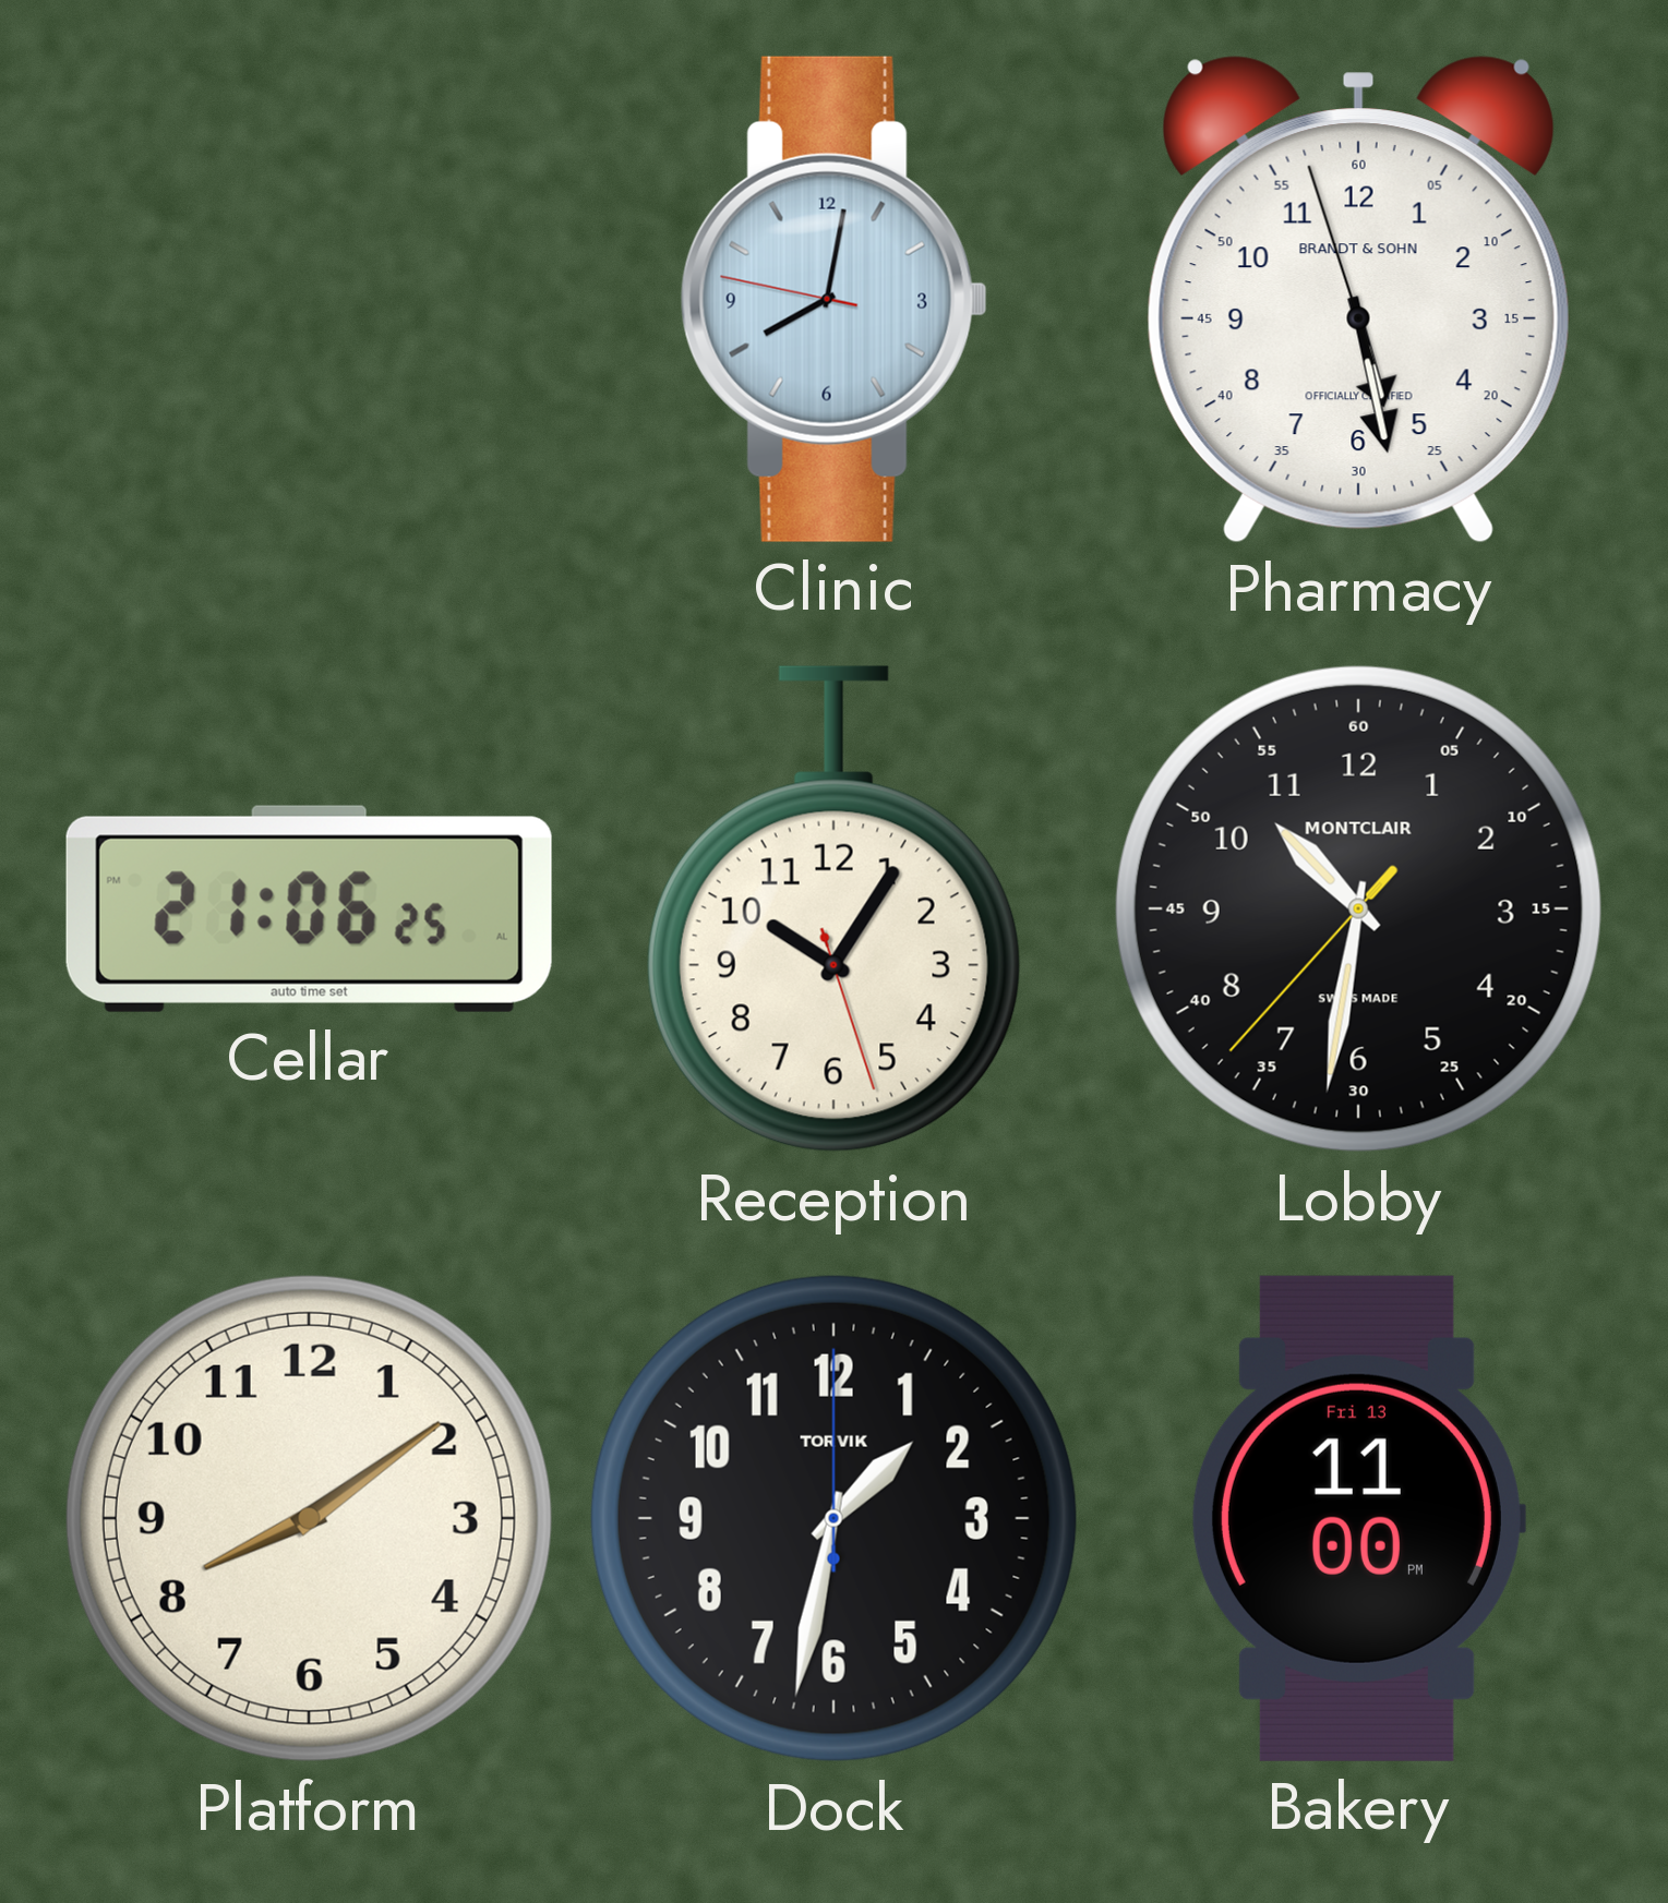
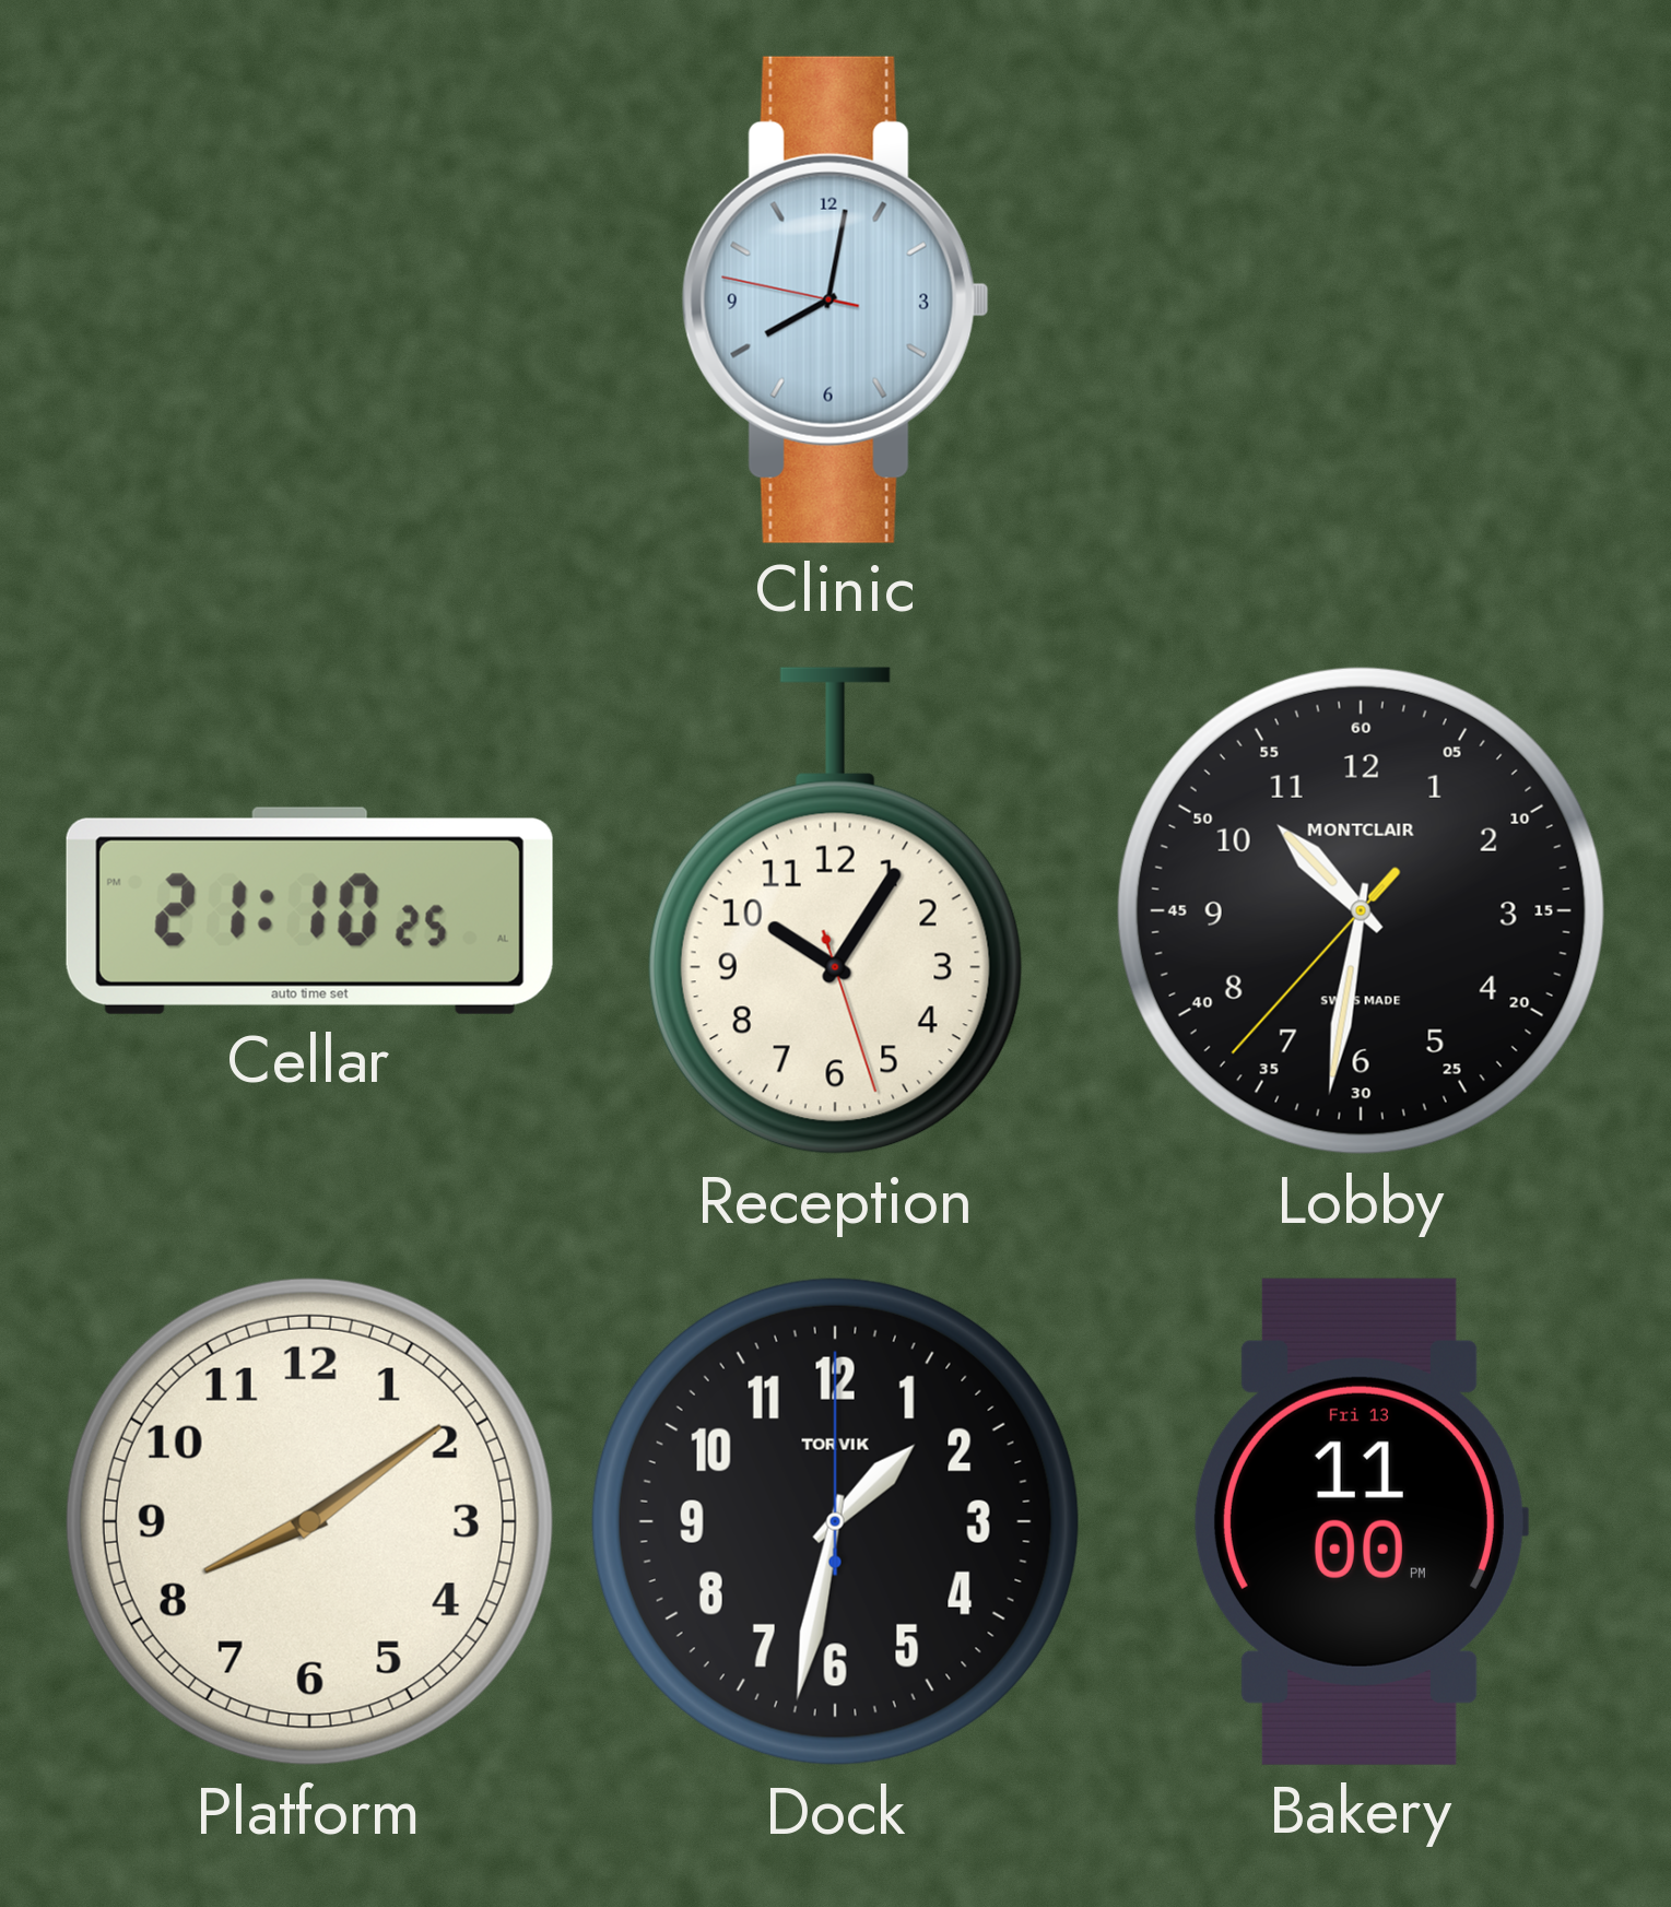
Pharmacy: 5:27 -> none (1358, 300)
Cellar: 21:06 -> 21:10 (309, 910)
